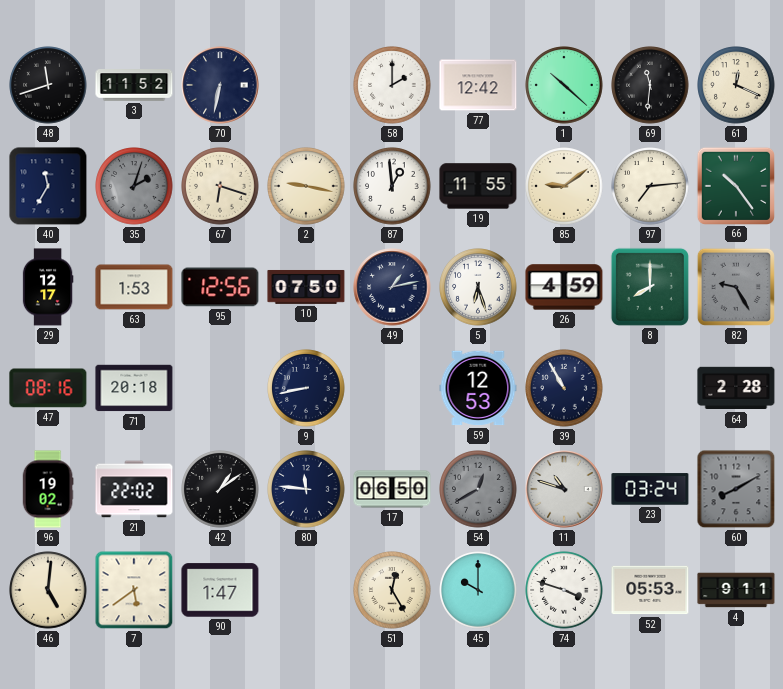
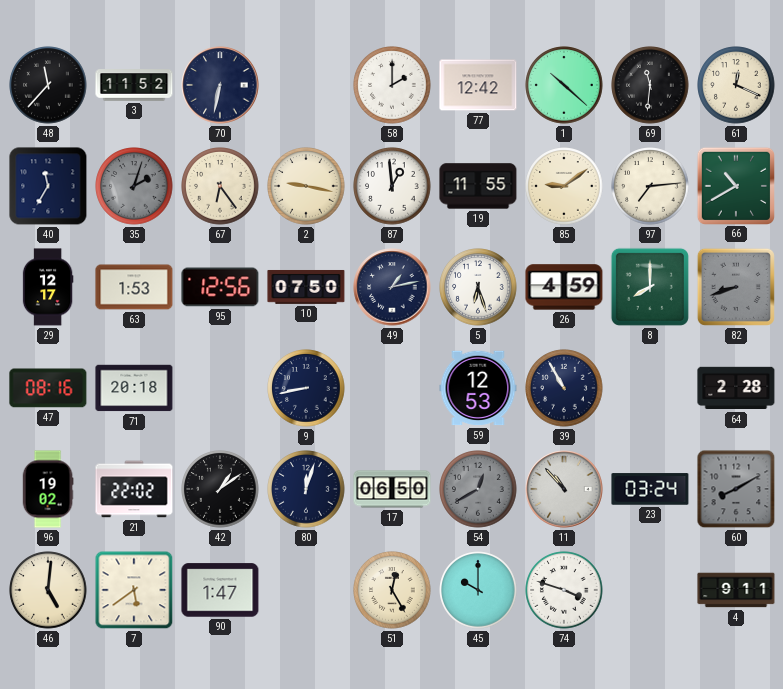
48: 11:42 -> 11:37 (48, 85)
67: 6:18 -> 6:24 (220, 186)
66: 10:24 -> 10:40 (735, 185)
82: 9:25 -> 8:42 (736, 287)
80: 11:46 -> 12:03 (306, 489)
11: 10:48 -> 10:53 (564, 489)
52: 05:53 -> none (650, 590)
